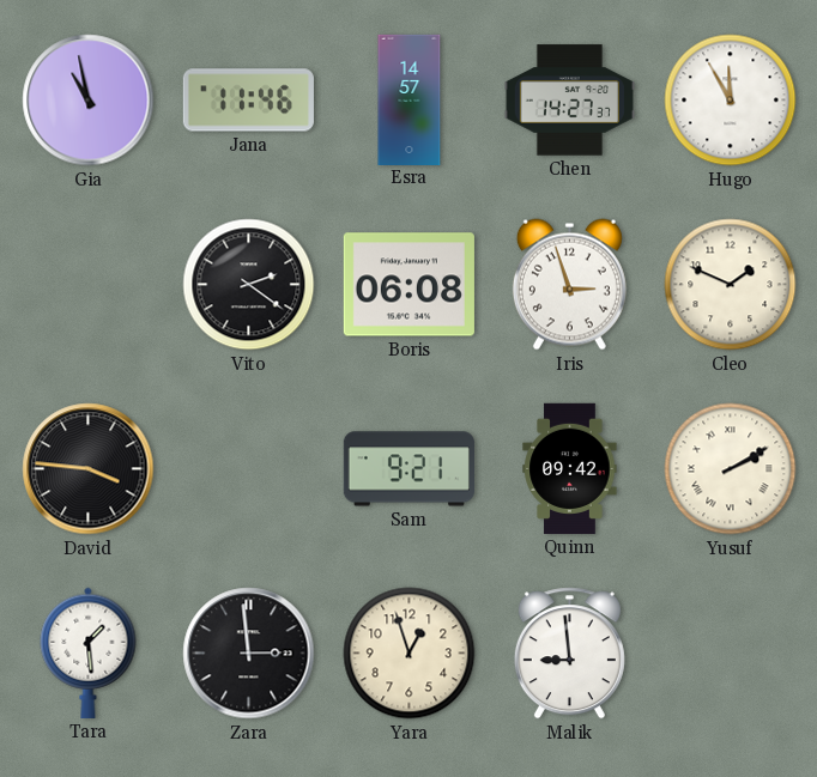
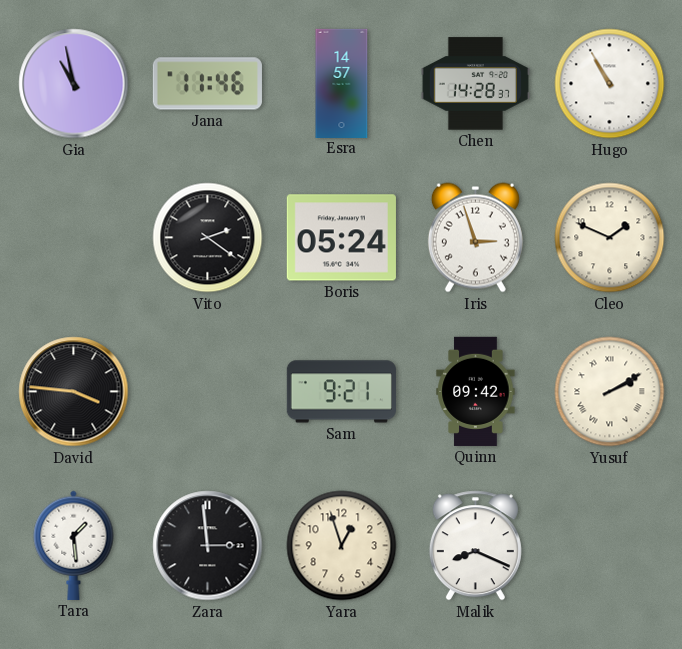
Chen: 14:27 -> 14:28 (475, 84)
Hugo: 11:55 -> 10:55 (610, 84)
Boris: 06:08 -> 05:24 (341, 238)
Malik: 8:59 -> 8:19 (475, 546)
